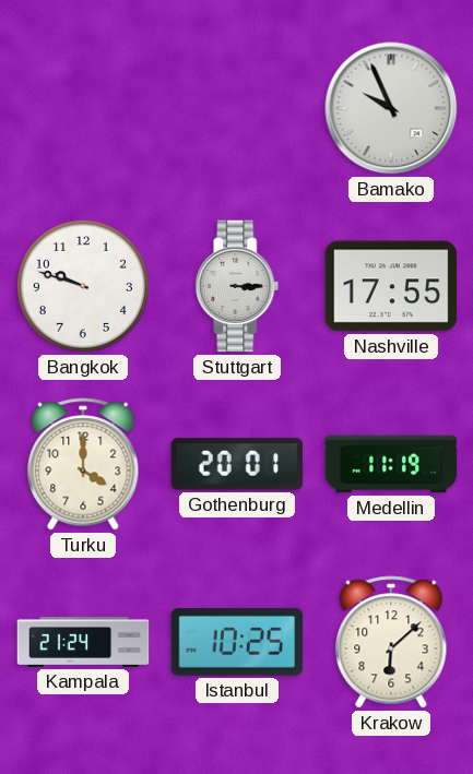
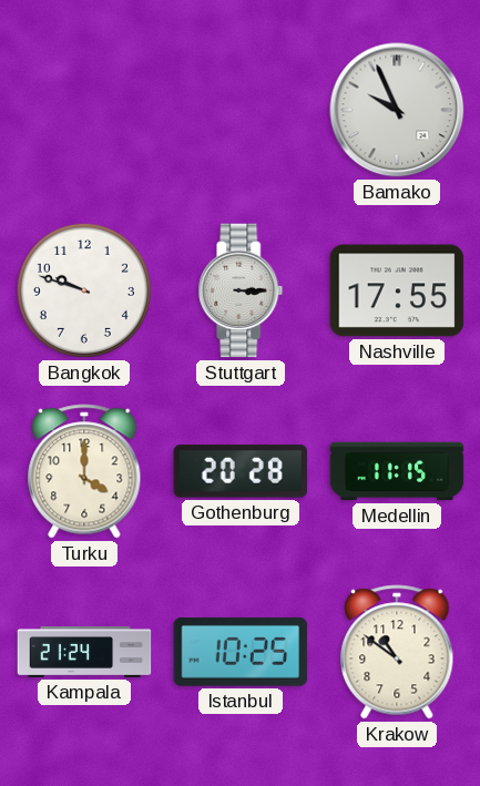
Gothenburg: 20:01 -> 20:28 (241, 471)
Medellin: 11:19 -> 11:15 (397, 471)
Krakow: 6:08 -> 10:51 (397, 652)
